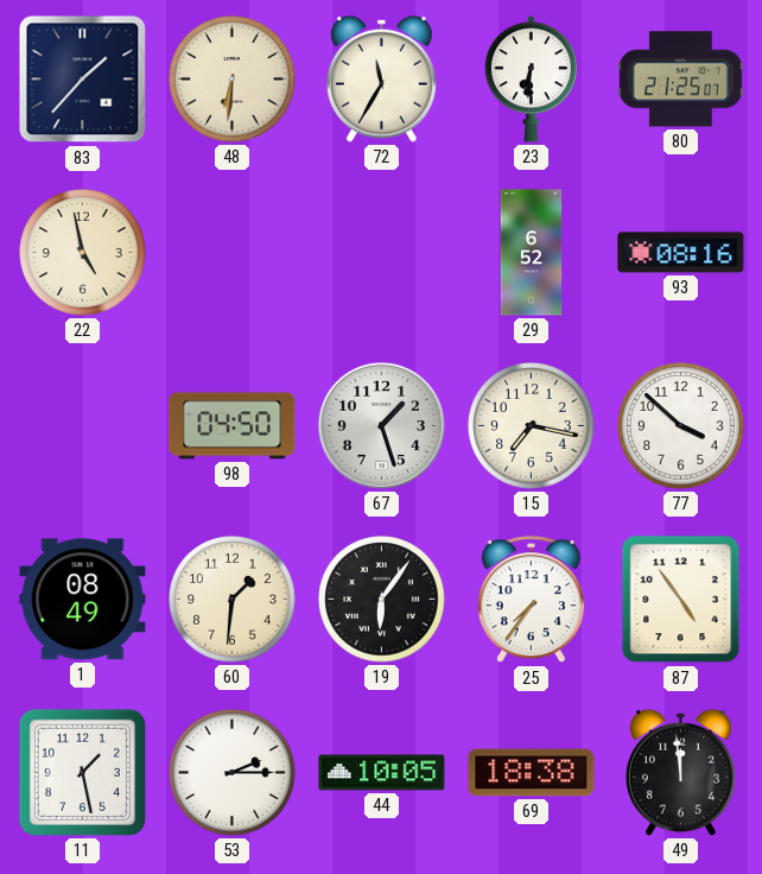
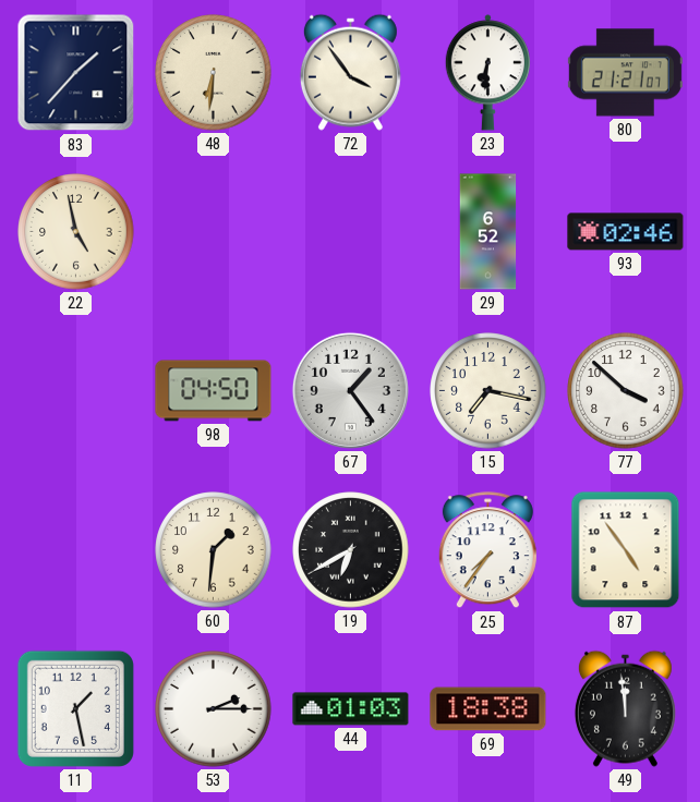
72: 11:35 -> 3:54 (350, 72)
80: 21:25 -> 21:21 (625, 73)
93: 08:16 -> 02:46 (626, 232)
67: 1:27 -> 1:24 (350, 390)
1: 08:49 -> none (83, 600)
19: 6:06 -> 6:40 (351, 550)
44: 10:05 -> 01:03 (351, 709)
